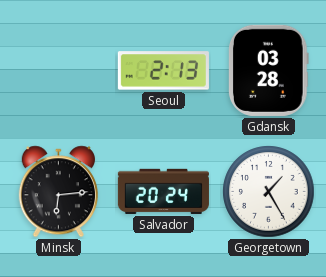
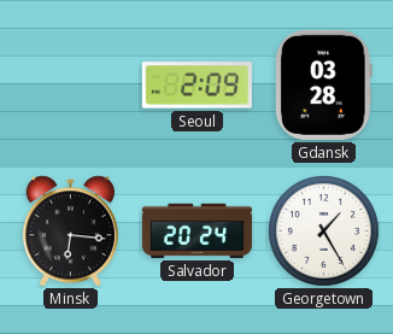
Seoul: 2:13 -> 2:09 (196, 86)
Minsk: 6:14 -> 6:16 (70, 232)
